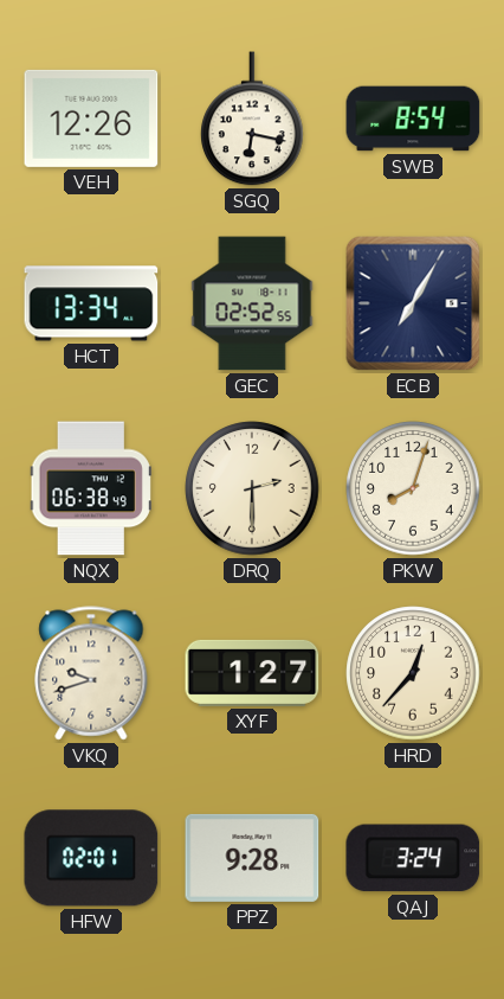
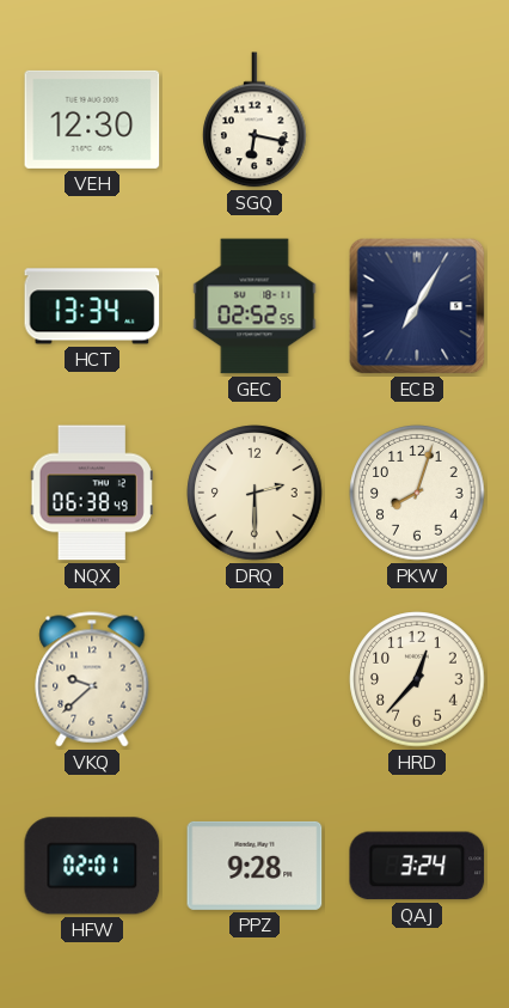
VEH: 12:26 -> 12:30 (92, 120)
SWB: 8:54 -> none (413, 119)
VKQ: 9:42 -> 9:38 (92, 679)
XYF: 1:27 -> none (252, 673)
